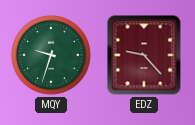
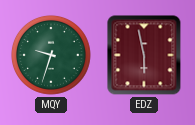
EDZ: 9:23 -> 5:58 (144, 55)
